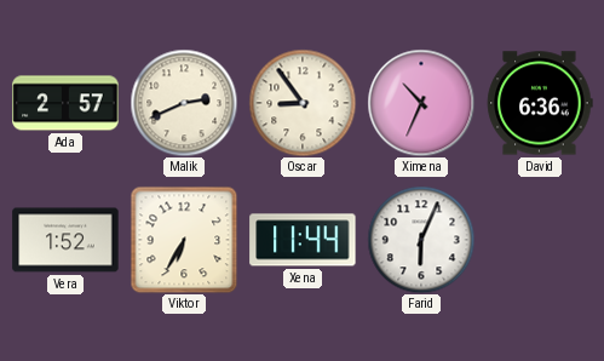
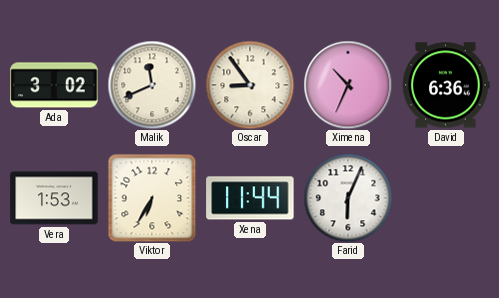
Ada: 2:57 -> 3:02 (54, 85)
Malik: 2:41 -> 11:41 (152, 85)
Vera: 1:52 -> 1:53 (54, 198)
